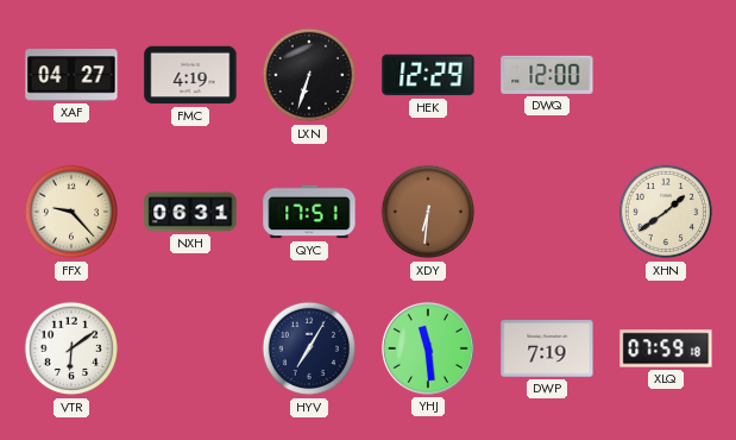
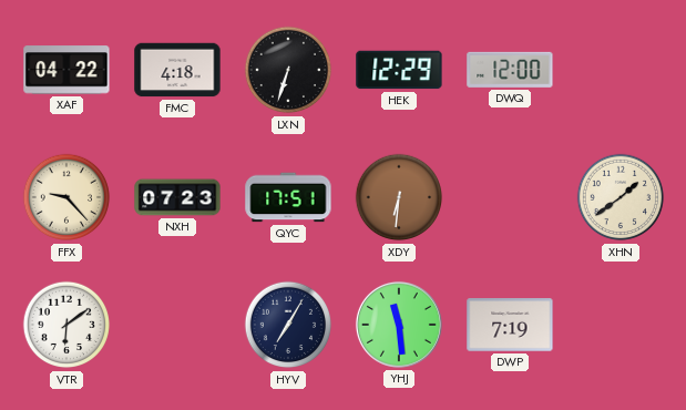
XAF: 04:27 -> 04:22 (66, 70)
FMC: 4:19 -> 4:18 (177, 70)
NXH: 06:31 -> 07:23 (177, 197)
XLQ: 07:59 -> none (666, 348)
